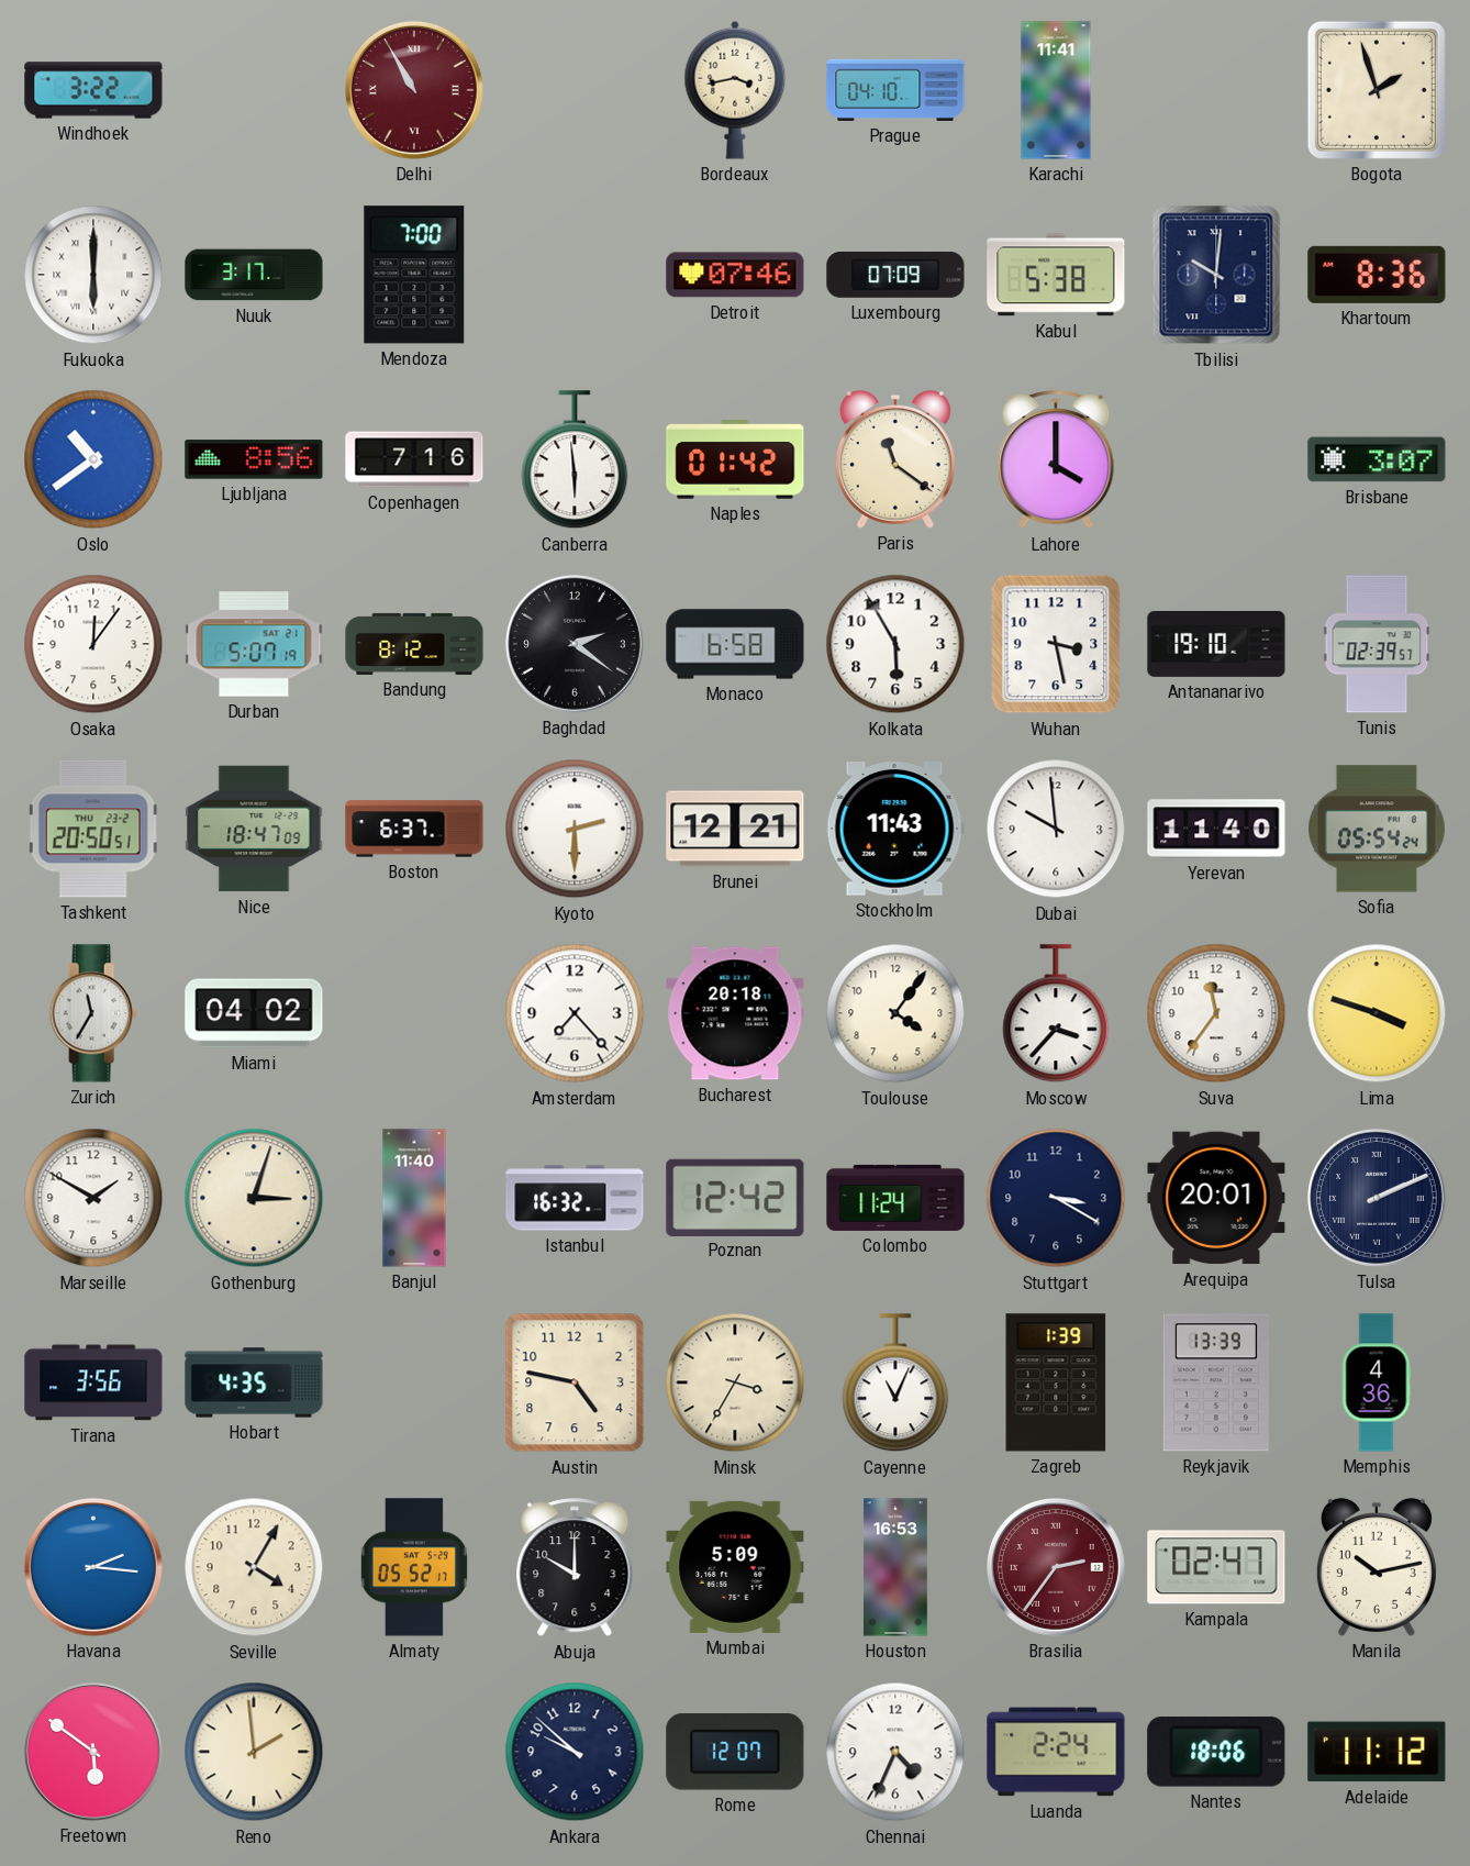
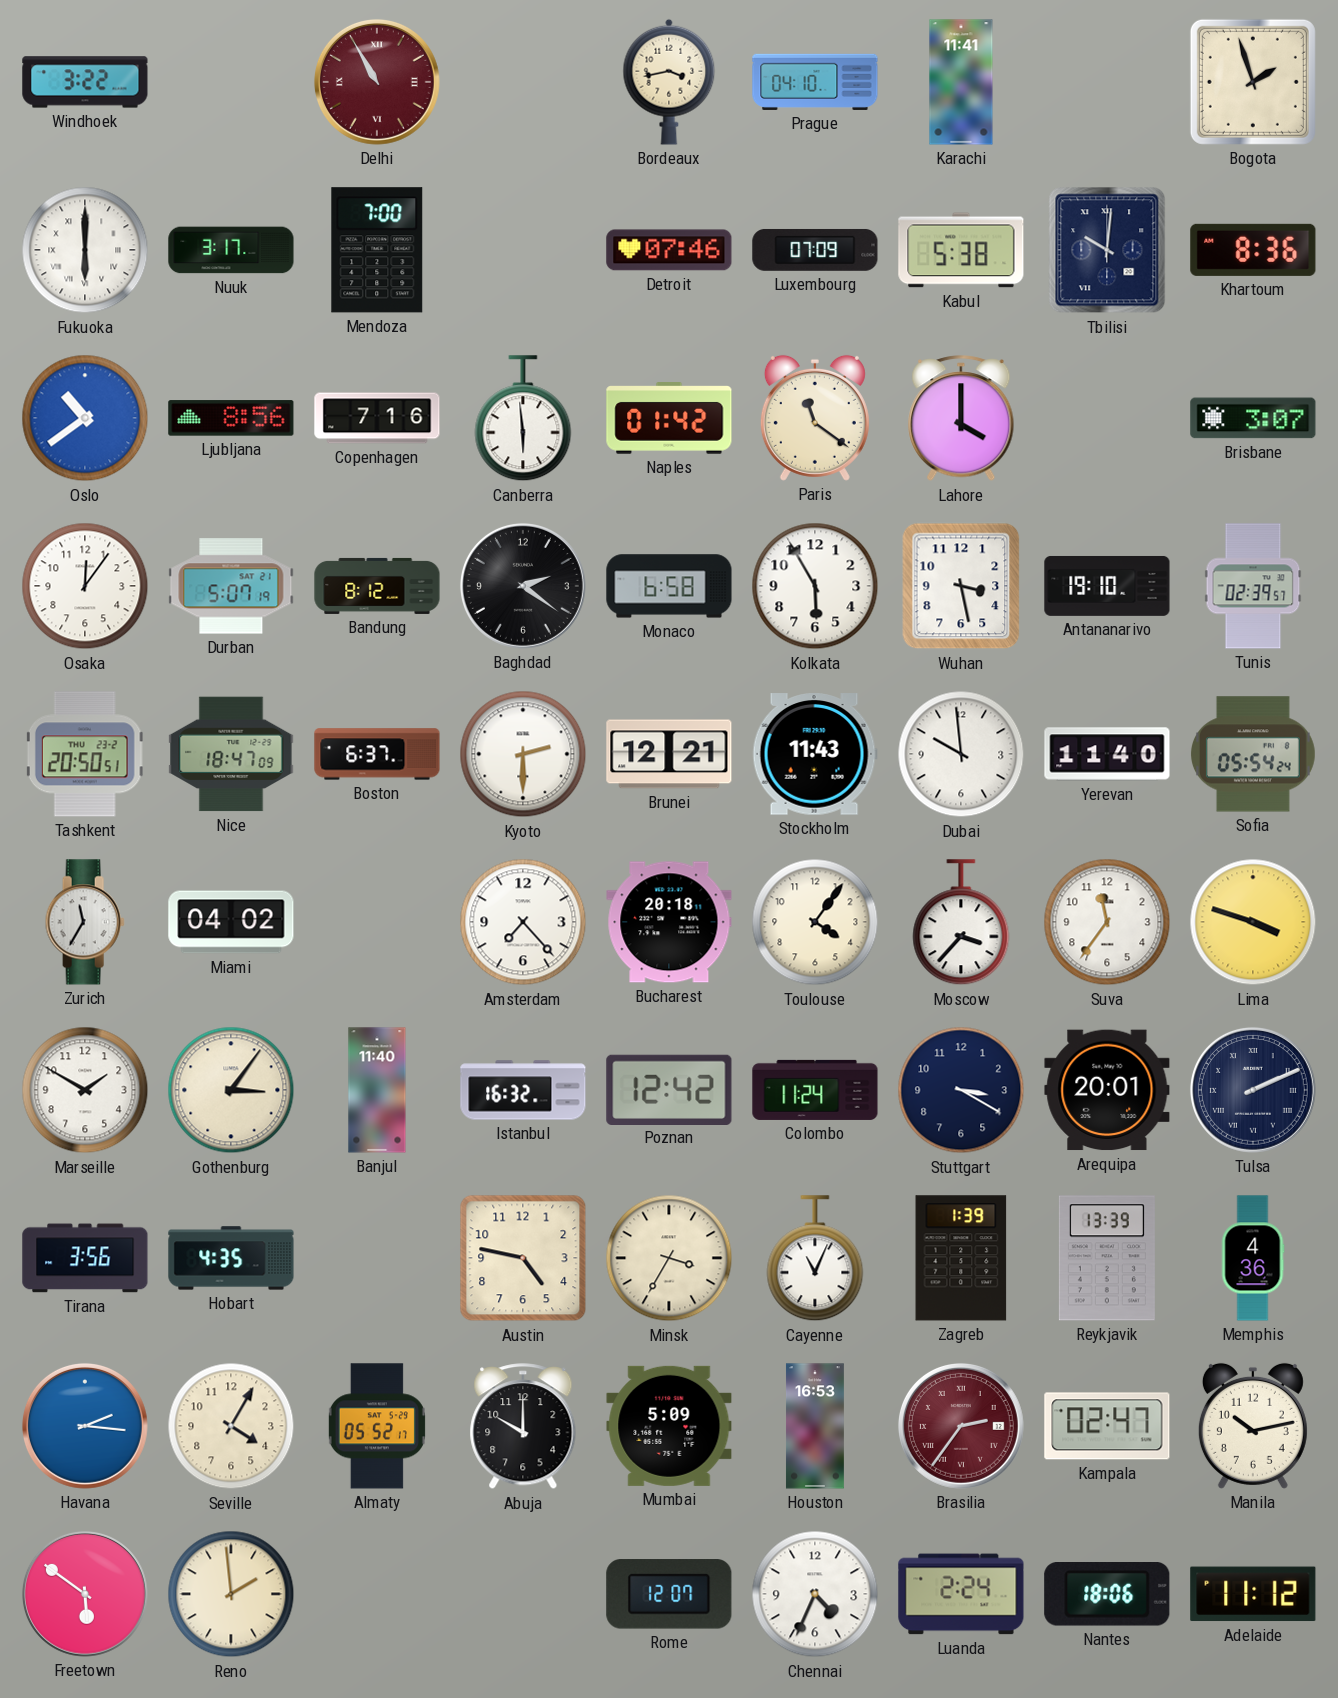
Gothenburg: 3:03 -> 3:06 (231, 1090)
Ankara: 9:52 -> none (575, 1752)
